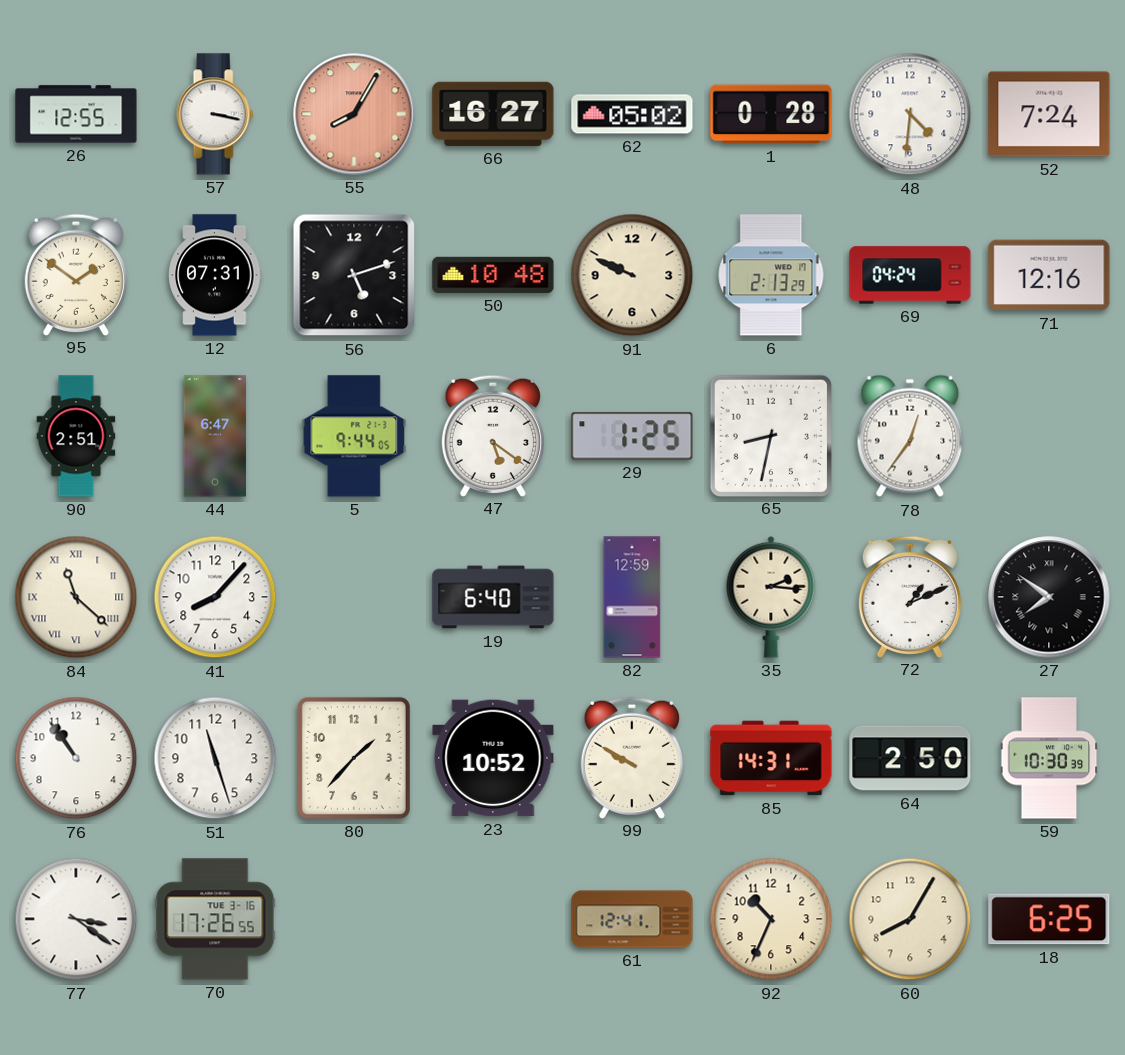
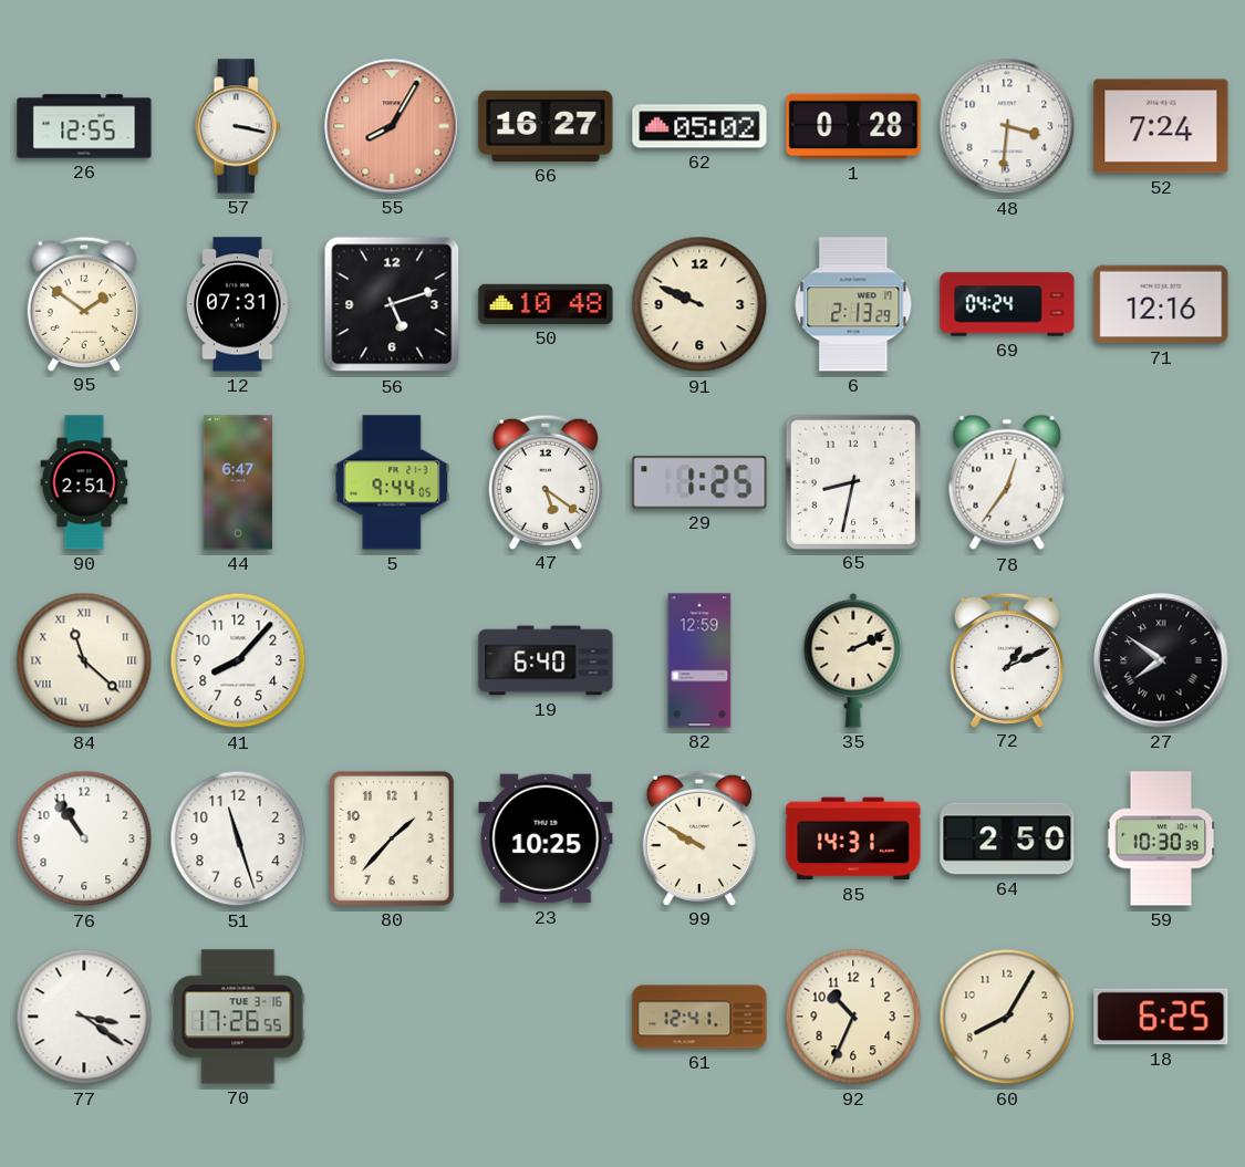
48: 4:31 -> 3:31 (1007, 126)
35: 2:16 -> 2:11 (853, 660)
23: 10:52 -> 10:25 (546, 838)
